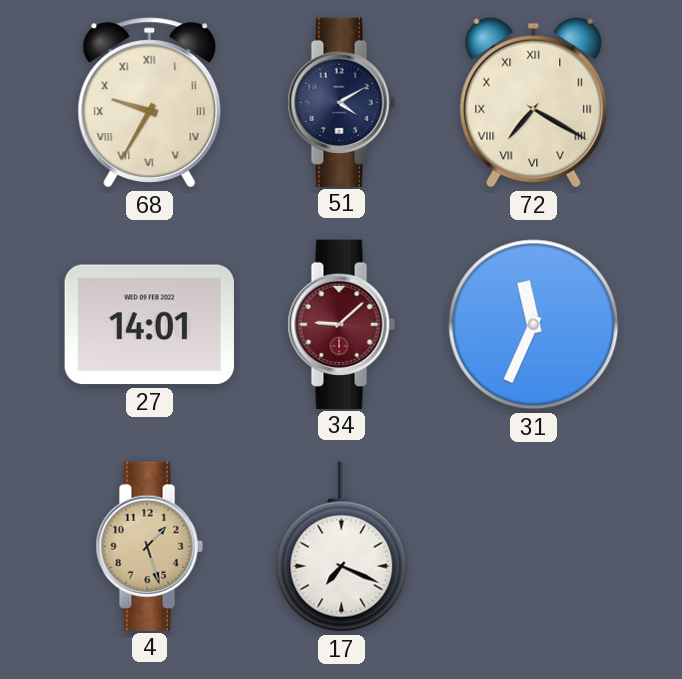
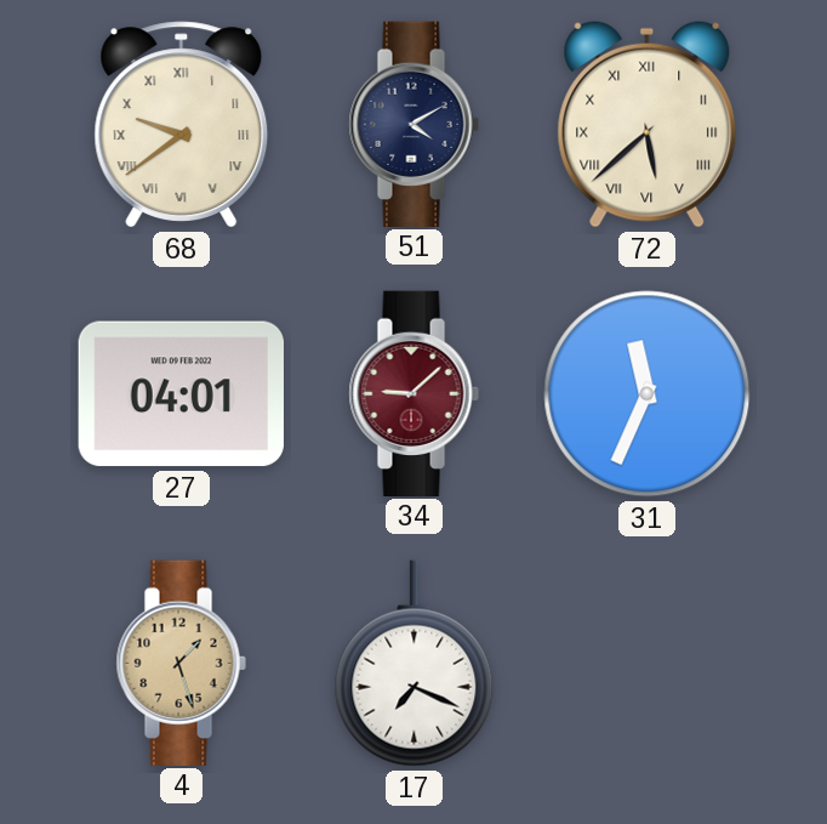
68: 9:35 -> 9:39 (182, 125)
72: 7:20 -> 5:38 (648, 124)
27: 14:01 -> 04:01 (181, 394)
